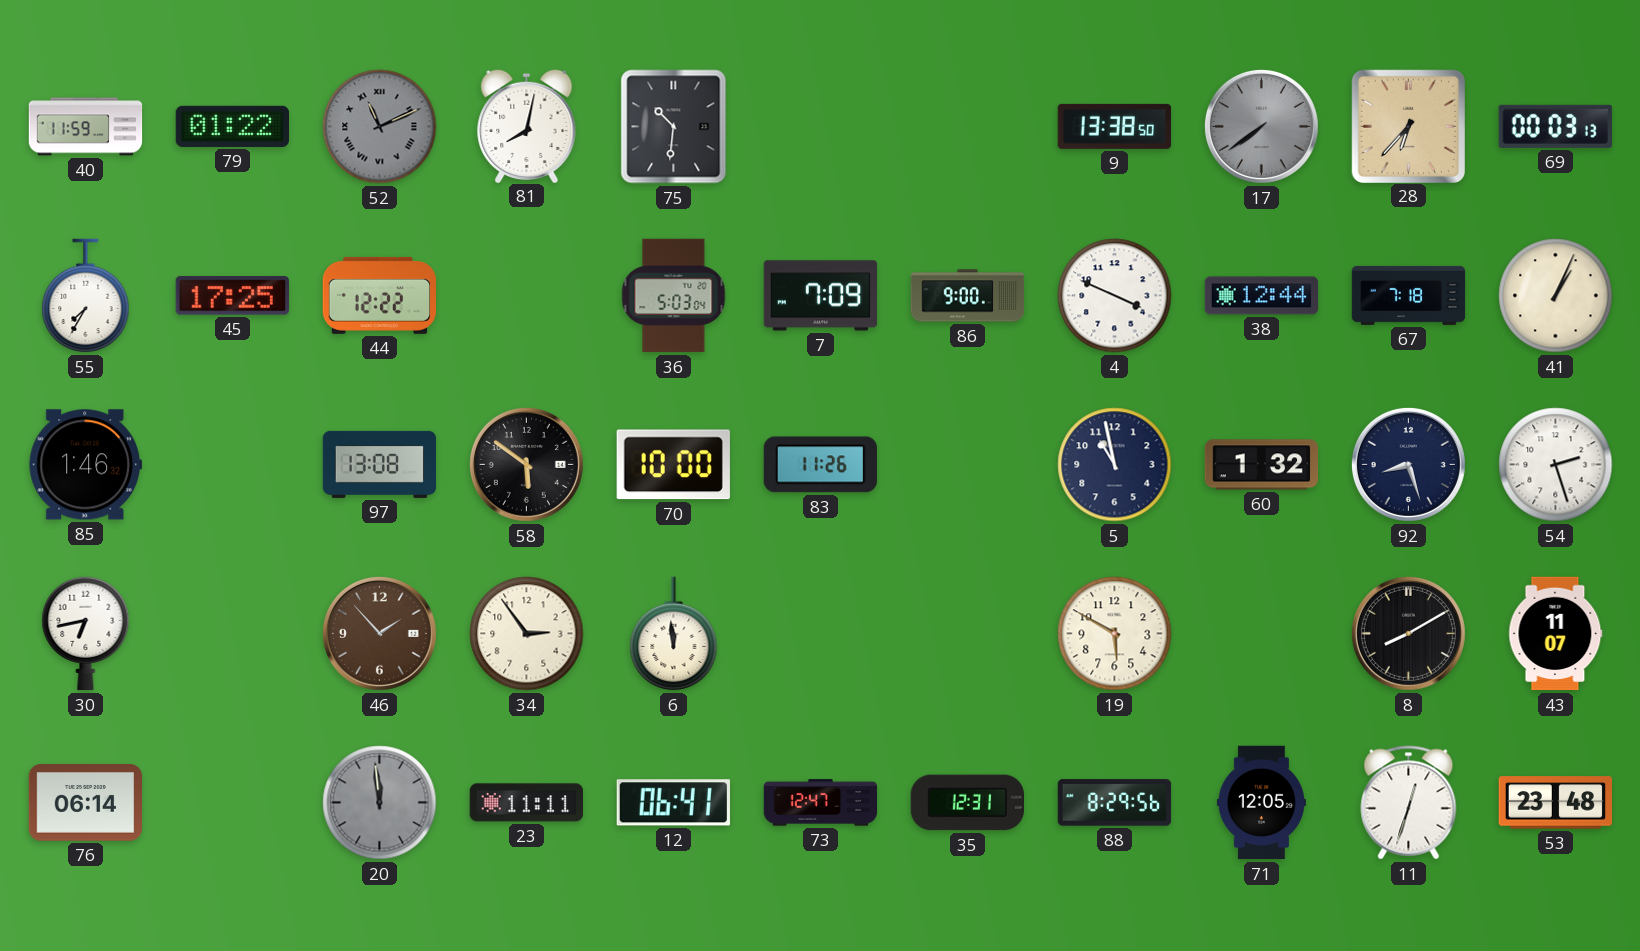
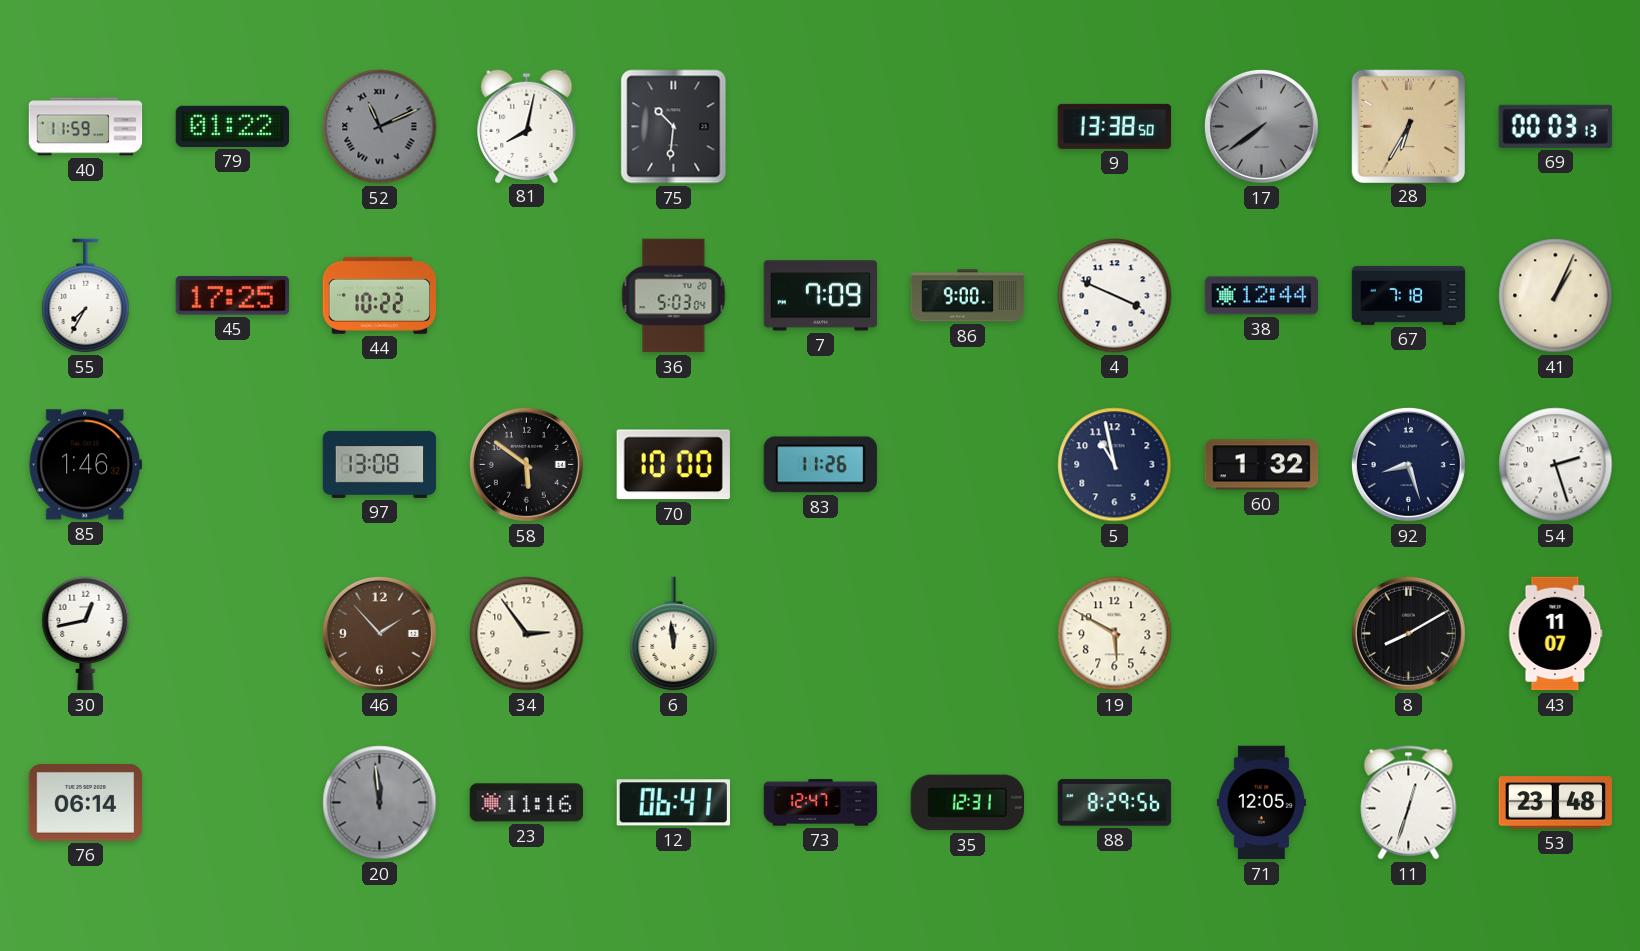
28: 6:37 -> 6:35 (1408, 126)
44: 12:22 -> 10:22 (379, 295)
30: 6:43 -> 12:43 (86, 634)
23: 11:11 -> 11:16 (526, 803)
